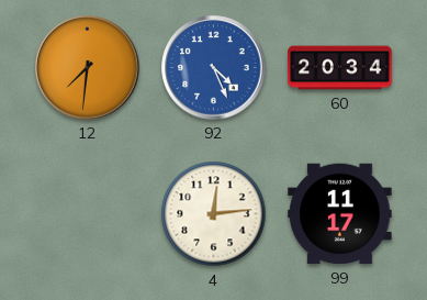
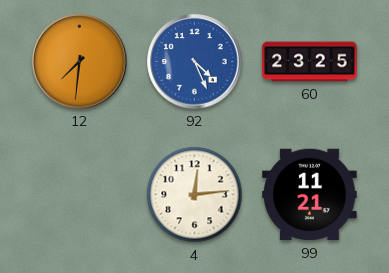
60: 20:34 -> 23:25 (310, 62)
99: 11:17 -> 11:21 (310, 195)
